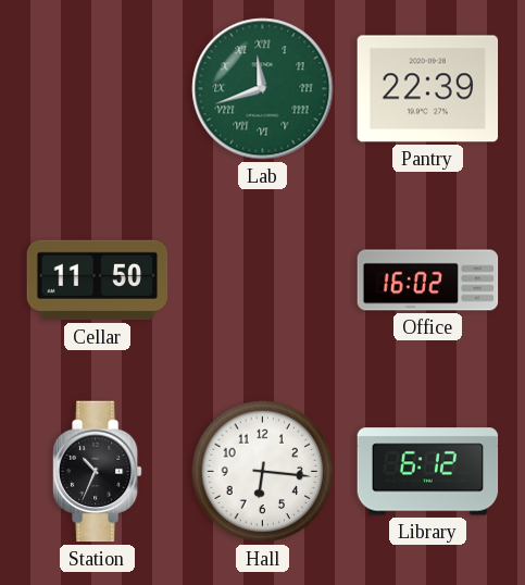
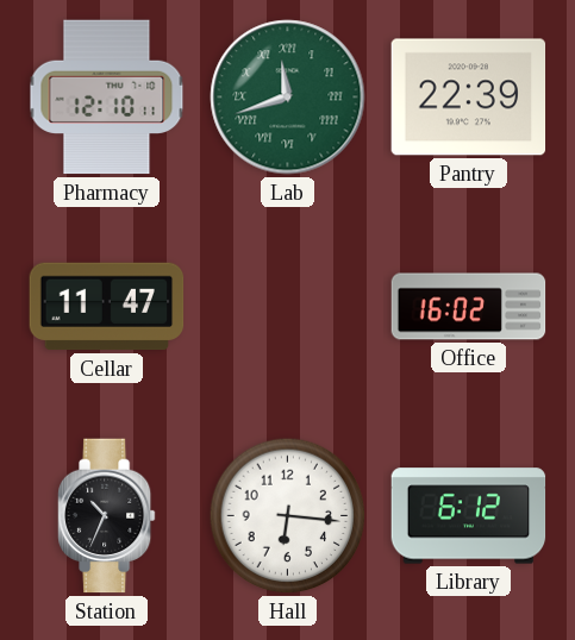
Pharmacy: none -> 12:10 (107, 98)
Cellar: 11:50 -> 11:47 (107, 307)
